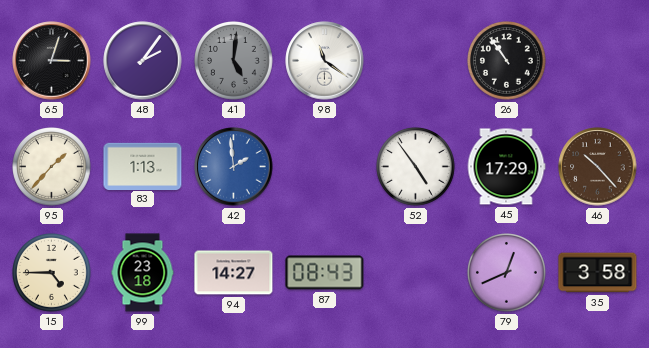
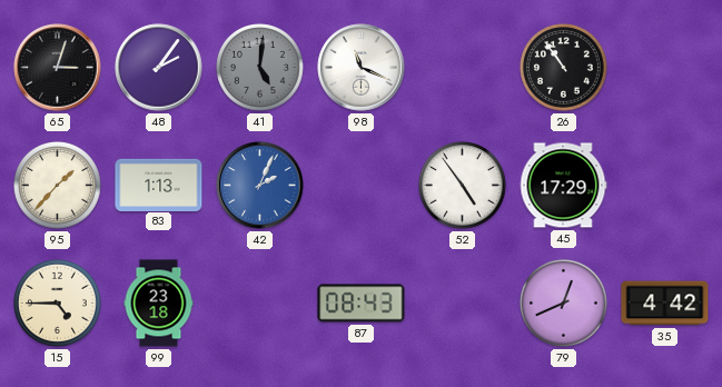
98: 11:21 -> 11:19 (362, 68)
42: 1:59 -> 2:04 (260, 186)
46: 10:23 -> none (598, 167)
94: 14:27 -> none (234, 273)
35: 3:58 -> 4:42 (665, 304)
